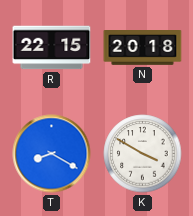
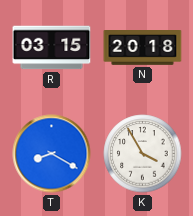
R: 22:15 -> 03:15 (52, 48)
K: 3:50 -> 3:55 (143, 154)
